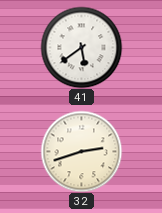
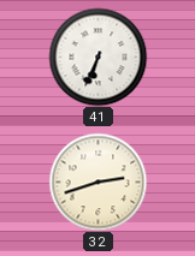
41: 5:39 -> 6:34 (97, 56)
